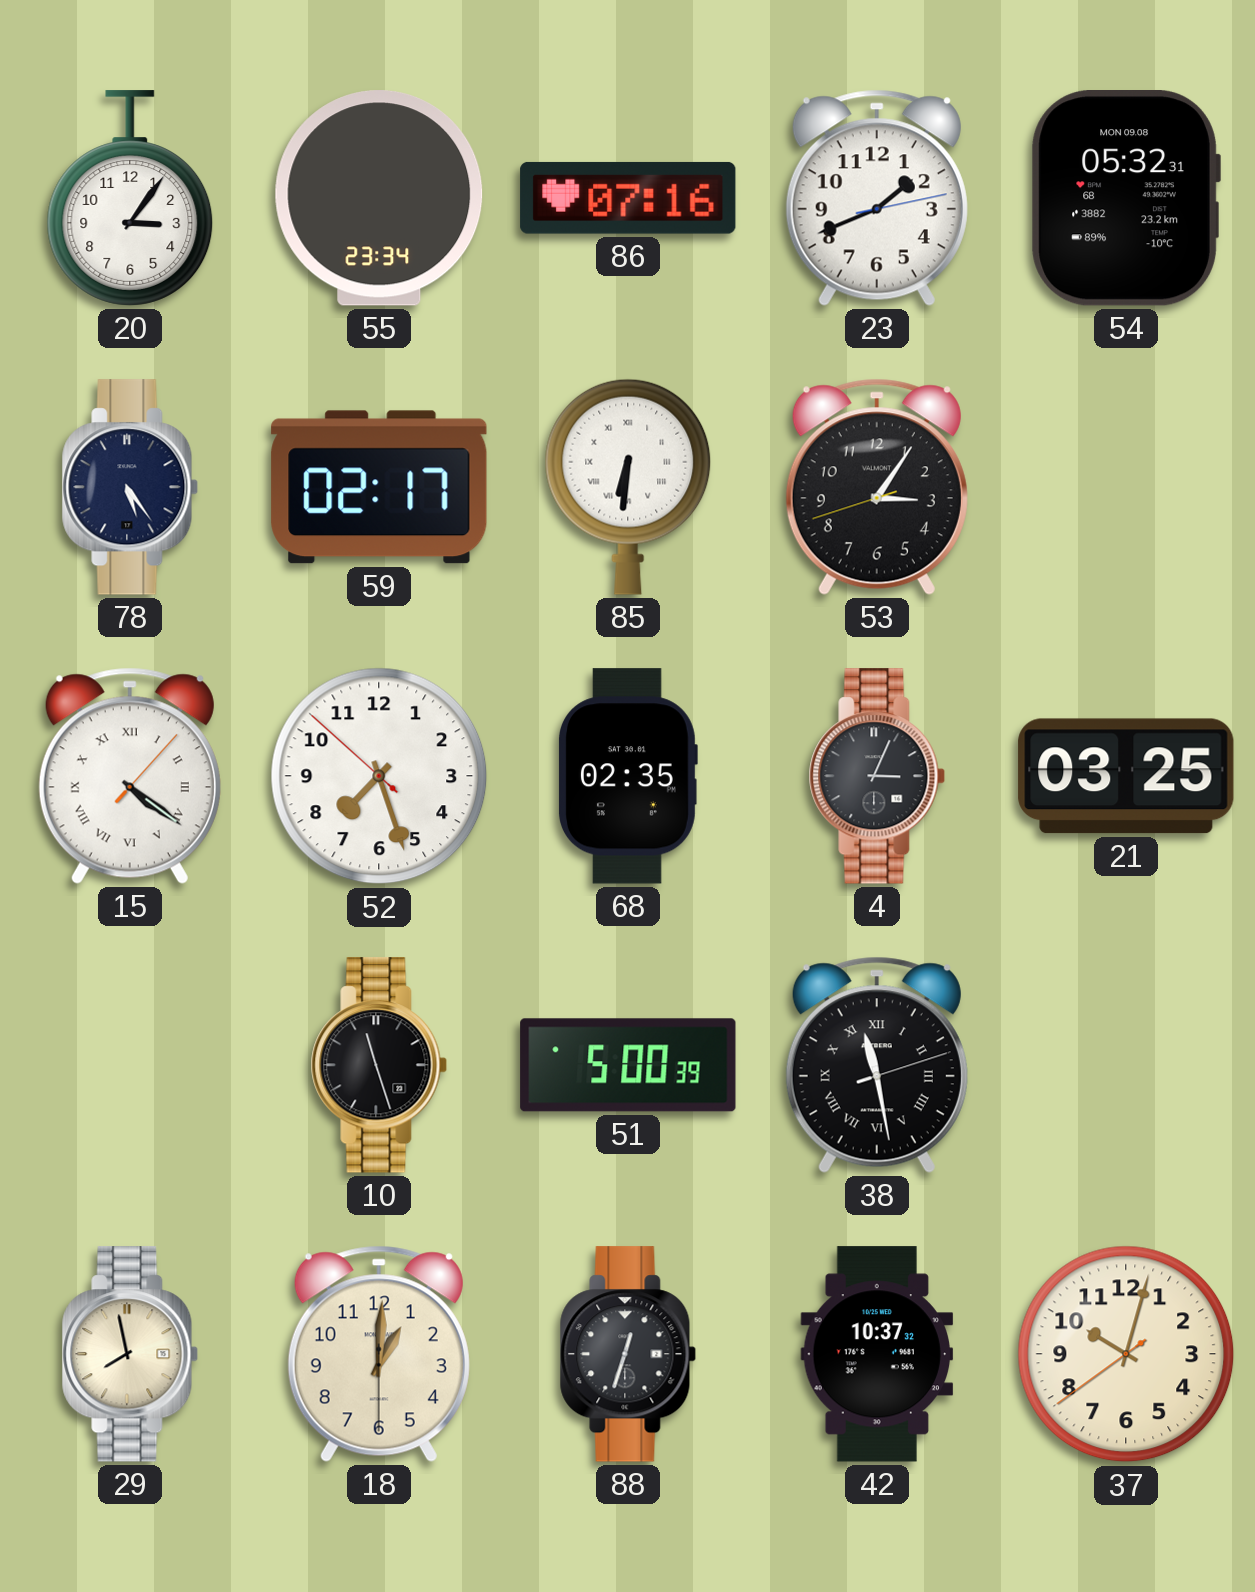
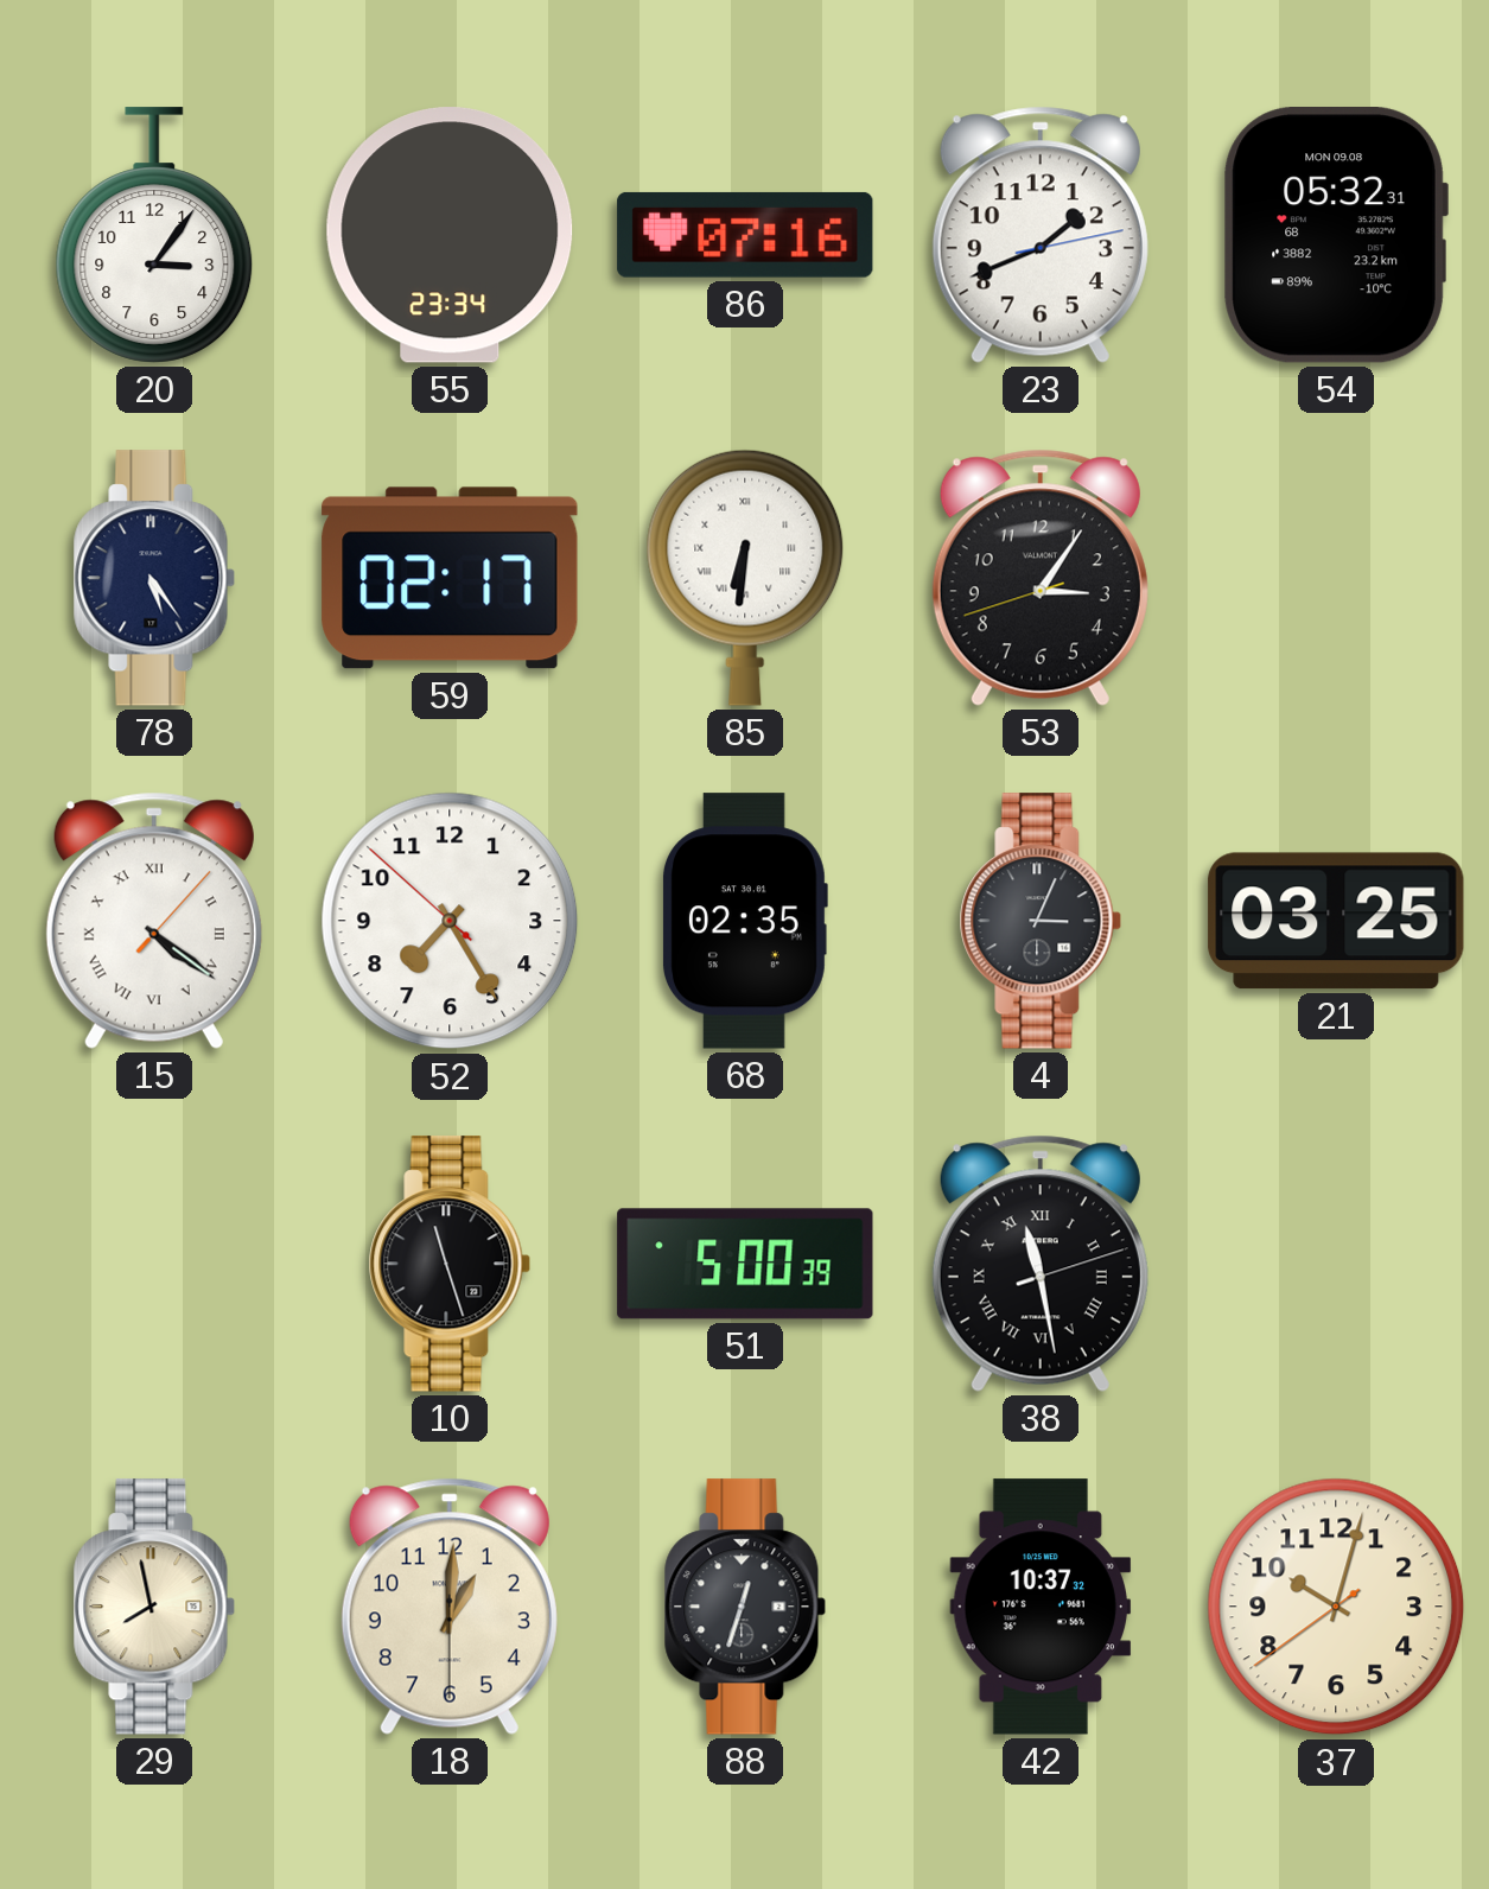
52: 7:26 -> 7:24 (450, 921)
